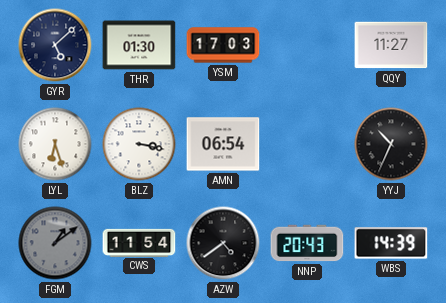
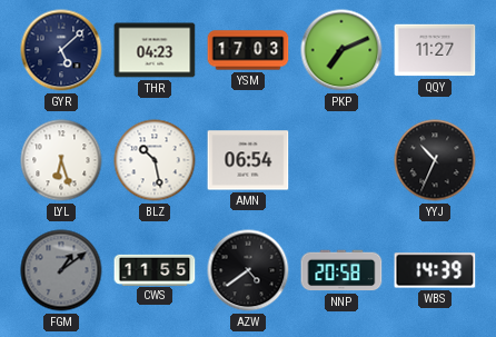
THR: 01:30 -> 04:23 (155, 50)
PKP: none -> 7:11 (341, 50)
BLZ: 3:17 -> 10:28 (155, 160)
CWS: 11:54 -> 11:55 (155, 269)
NNP: 20:43 -> 20:58 (341, 270)
